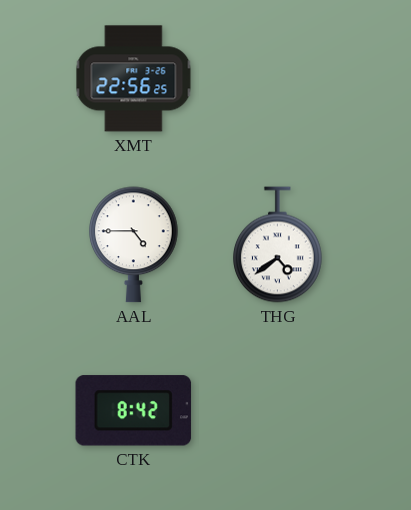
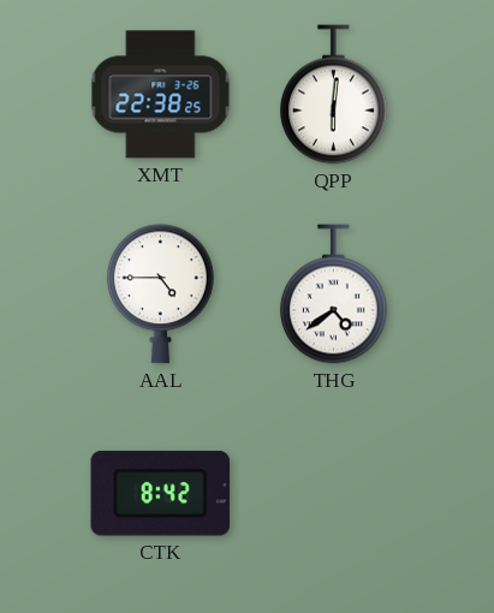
XMT: 22:56 -> 22:38 (161, 95)
QPP: none -> 6:01 (334, 95)
